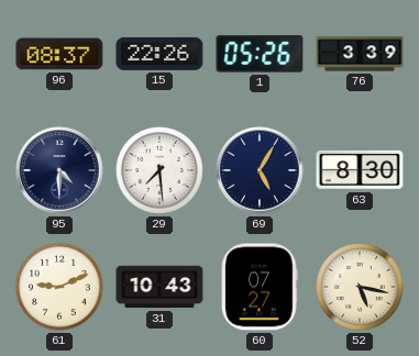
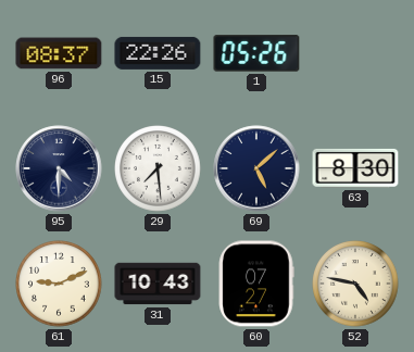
76: 3:39 -> none (360, 54)
69: 5:05 -> 5:08 (256, 168)
52: 5:17 -> 4:47 (355, 284)
